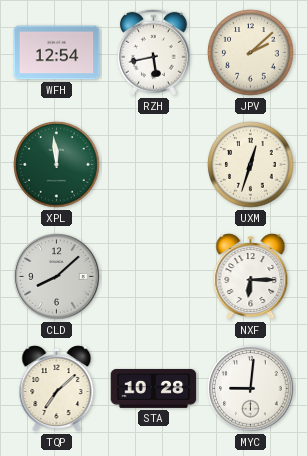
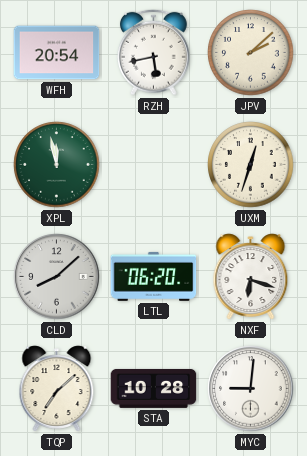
WFH: 12:54 -> 20:54 (57, 53)
XPL: 11:59 -> 11:58 (57, 165)
LTL: none -> 06:20 (154, 276)
NXF: 6:15 -> 6:18 (251, 277)
